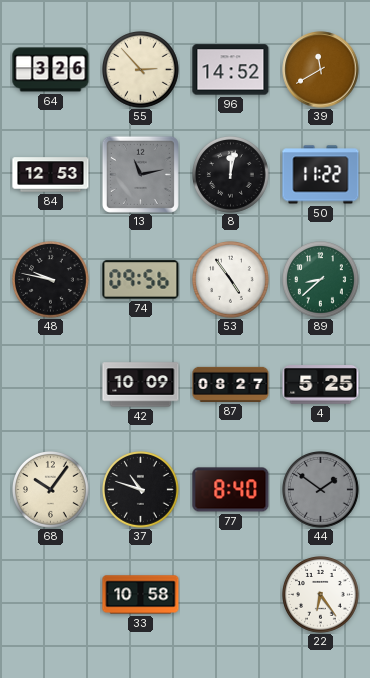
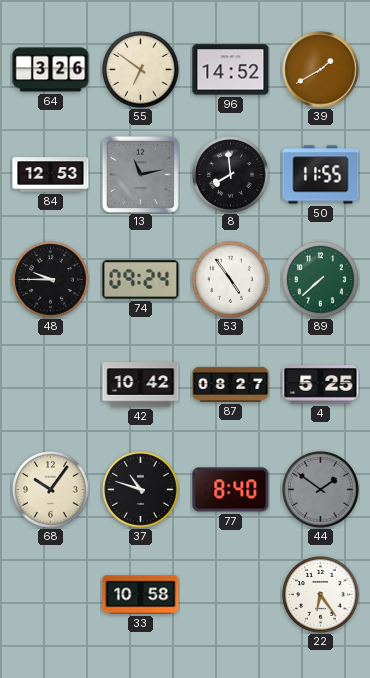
55: 2:53 -> 6:51 (141, 70)
39: 11:40 -> 1:40 (321, 70)
8: 12:02 -> 7:59 (231, 175)
50: 11:22 -> 11:55 (321, 175)
48: 9:47 -> 9:45 (51, 280)
74: 09:56 -> 09:24 (141, 280)
89: 8:38 -> 7:38 (321, 280)
42: 10:09 -> 10:42 (141, 385)
